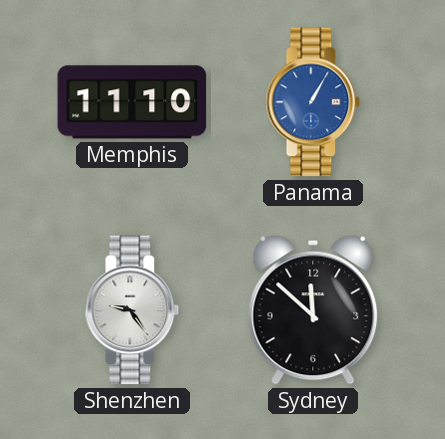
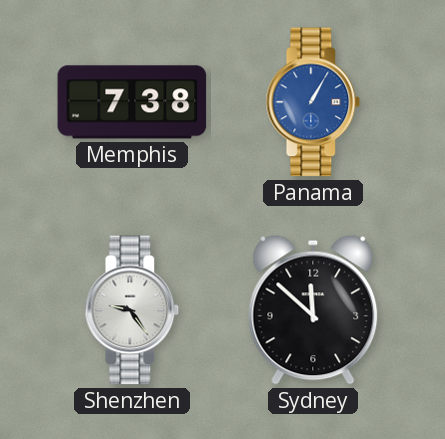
Memphis: 11:10 -> 7:38 (132, 102)
